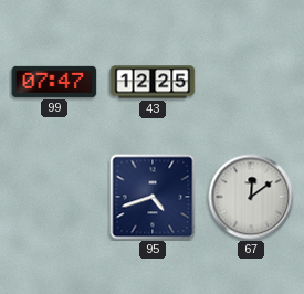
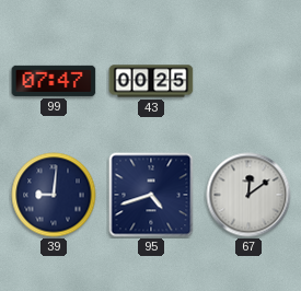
43: 12:25 -> 00:25 (151, 81)
39: none -> 9:01 (54, 195)
